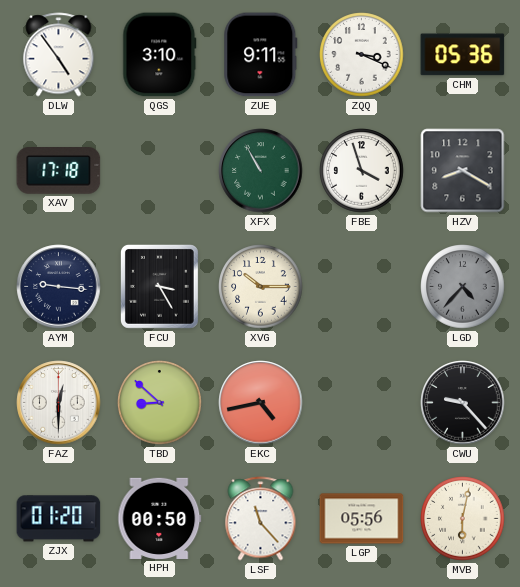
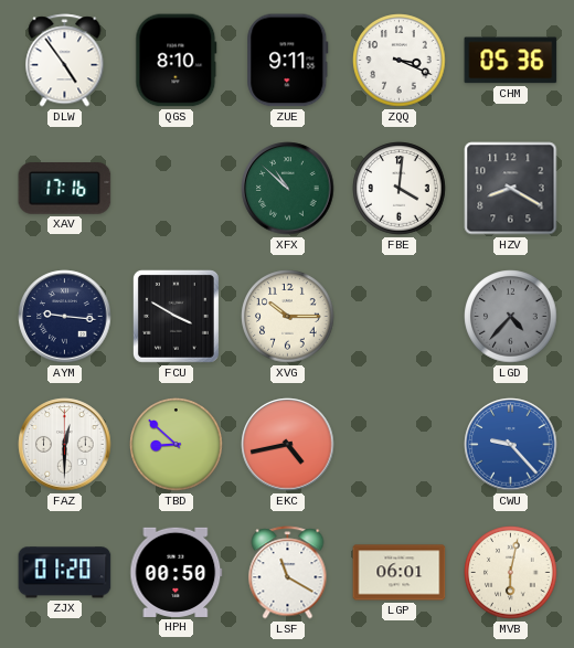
QGS: 3:10 -> 8:10 (177, 61)
XAV: 17:18 -> 17:16 (65, 189)
XFX: 10:55 -> 10:52 (288, 189)
FBE: 3:57 -> 4:01 (400, 189)
FCU: 3:25 -> 3:50 (176, 316)
CWU dial: black -> blue (511, 445)
LSF: 11:23 -> 11:20 (288, 573)
LGP: 05:56 -> 06:01 (400, 573)
